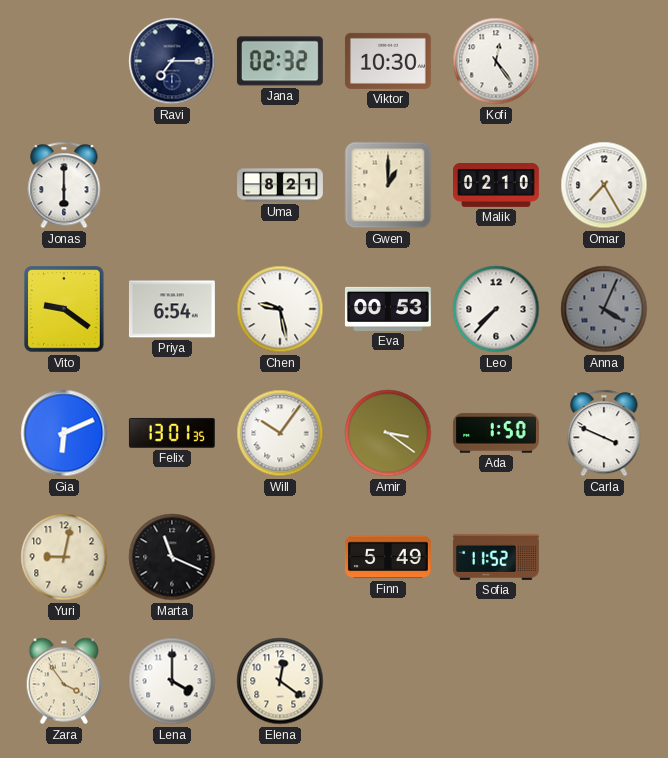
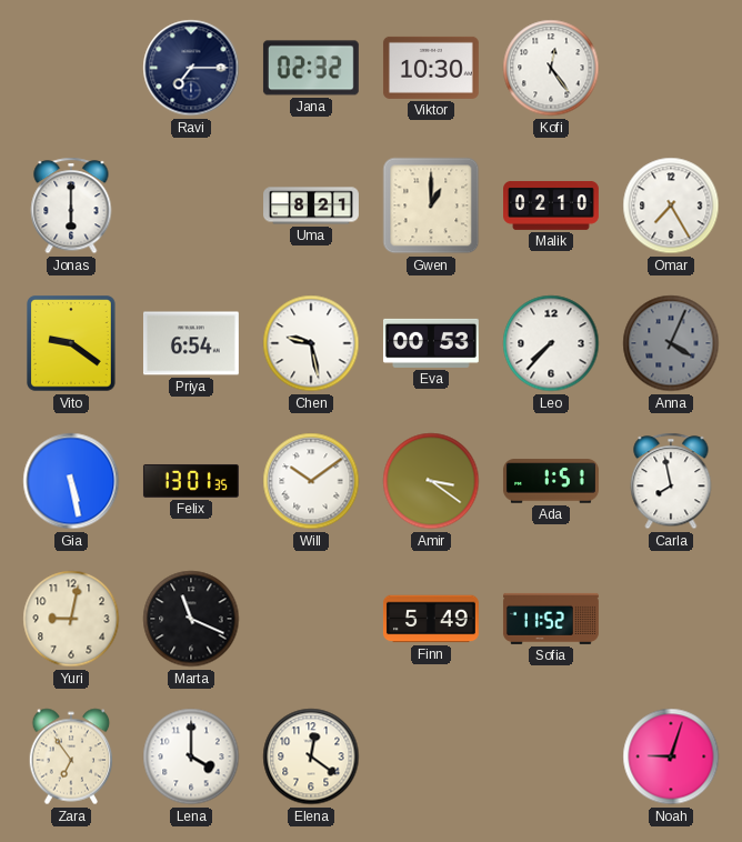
Gia: 6:11 -> 5:28 (71, 481)
Will: 10:06 -> 10:09 (311, 481)
Ada: 1:50 -> 1:51 (551, 481)
Carla: 3:49 -> 7:58 (671, 481)
Zara: 3:54 -> 6:54 (71, 756)
Noah: none -> 9:03 (671, 756)
